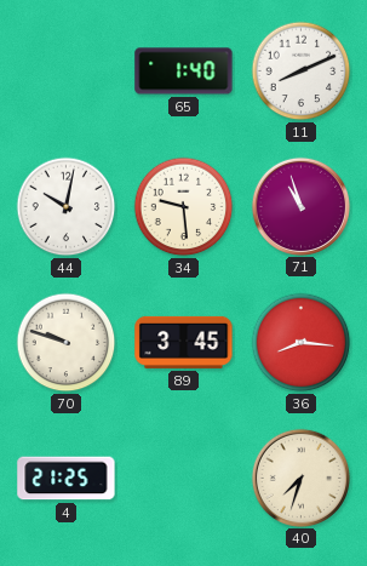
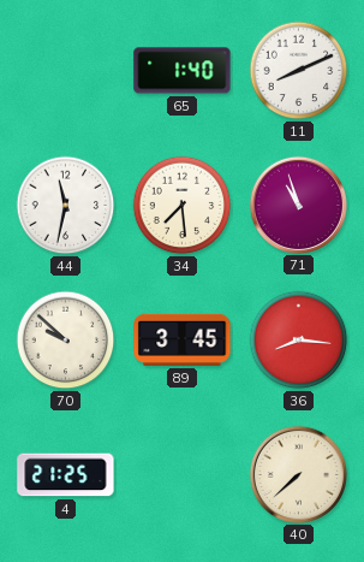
44: 10:02 -> 11:32 (66, 206)
34: 9:29 -> 7:29 (183, 206)
70: 9:48 -> 9:52 (66, 341)
40: 7:33 -> 7:38 (298, 474)
